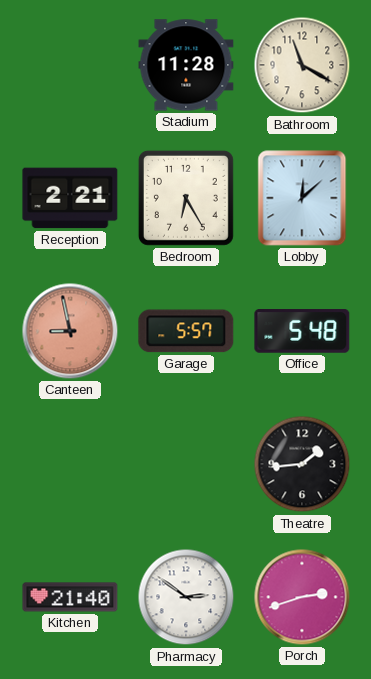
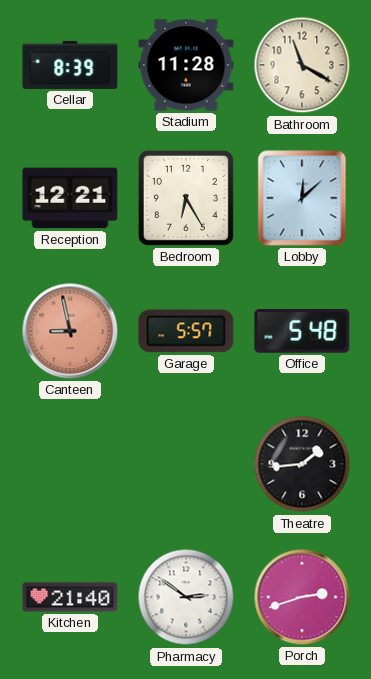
Cellar: none -> 8:39 (70, 65)
Reception: 2:21 -> 12:21 (70, 198)
